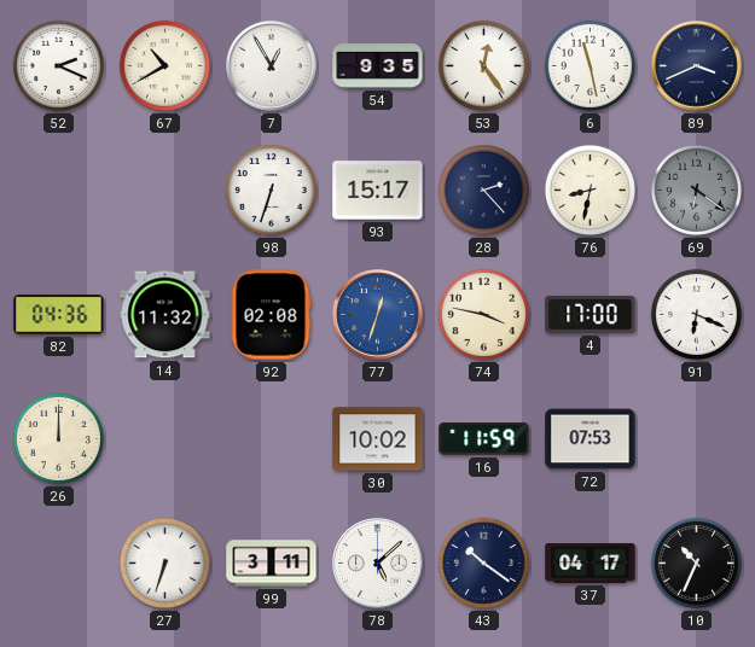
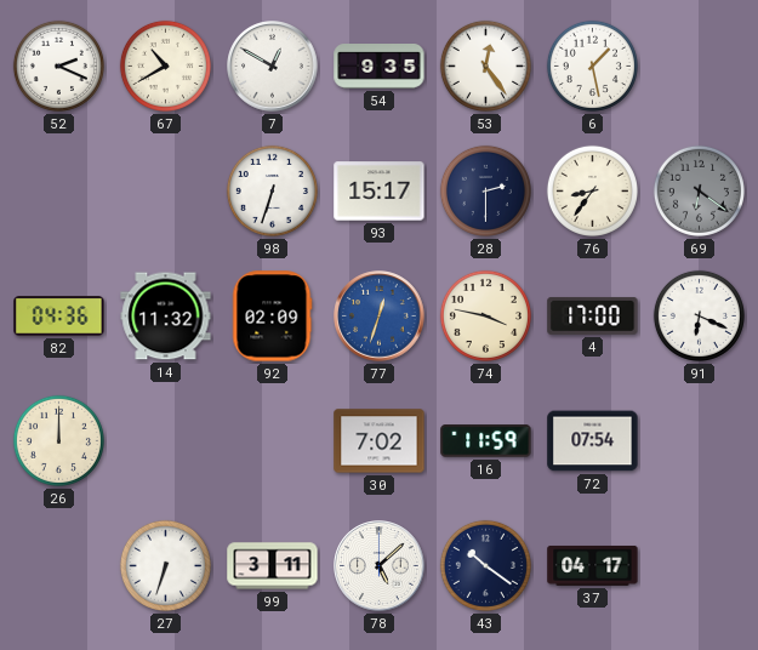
7: 12:55 -> 12:50 (273, 67)
6: 11:28 -> 1:28 (592, 65)
89: 3:41 -> none (697, 66)
28: 2:23 -> 2:30 (485, 190)
76: 8:32 -> 8:36 (592, 190)
92: 02:08 -> 02:09 (273, 317)
30: 10:02 -> 7:02 (380, 441)
72: 07:53 -> 07:54 (593, 441)
10: 10:34 -> none (696, 563)
